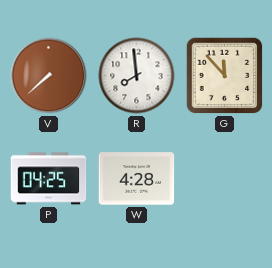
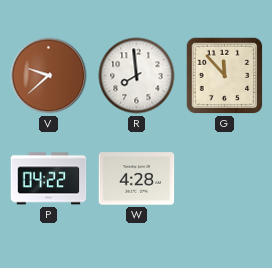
V: 7:38 -> 9:38 (49, 76)
P: 04:25 -> 04:22 (49, 179)
